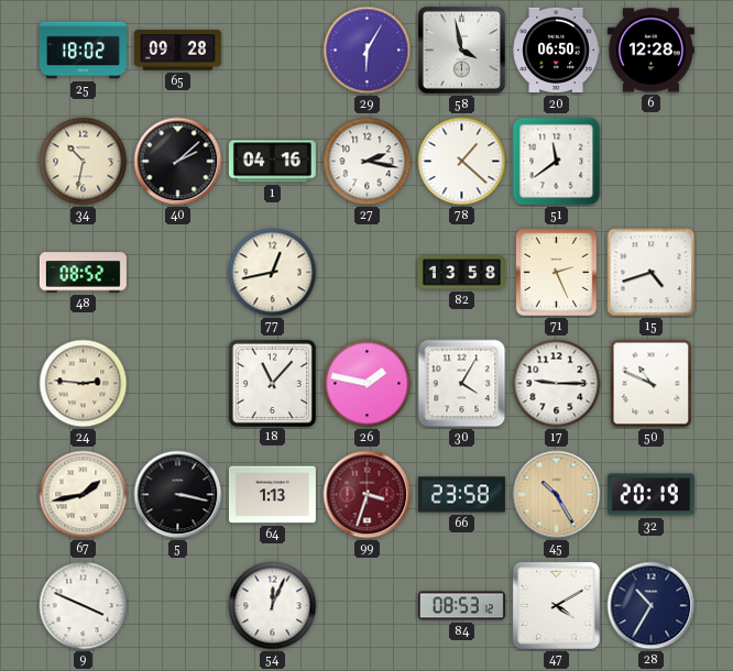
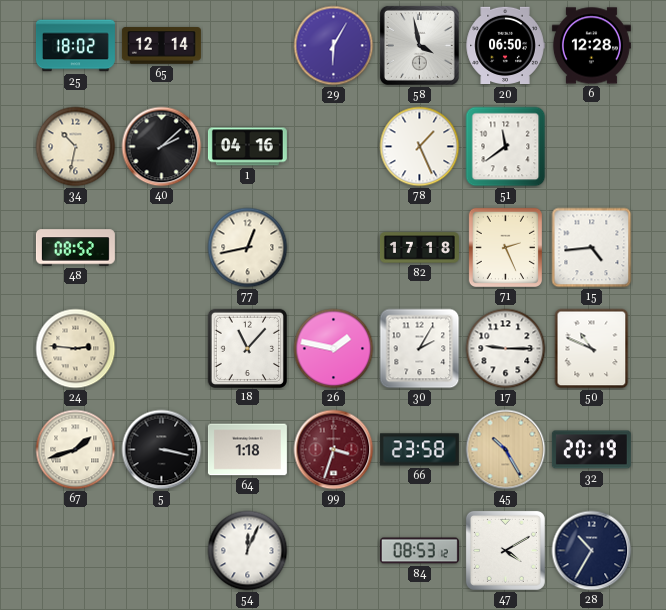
65: 09:28 -> 12:14 (161, 46)
27: 2:17 -> none (368, 162)
78: 1:22 -> 1:26 (420, 147)
82: 13:58 -> 17:18 (419, 248)
15: 4:42 -> 4:44 (592, 248)
30: 4:05 -> 2:05 (420, 349)
67: 1:43 -> 1:42 (76, 450)
64: 1:13 -> 1:18 (247, 450)
9: 3:49 -> none (84, 606)
